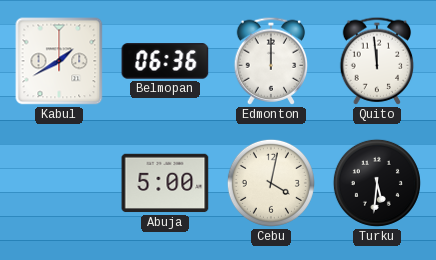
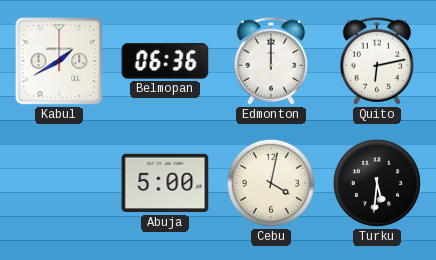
Quito: 11:59 -> 6:13 (377, 61)
